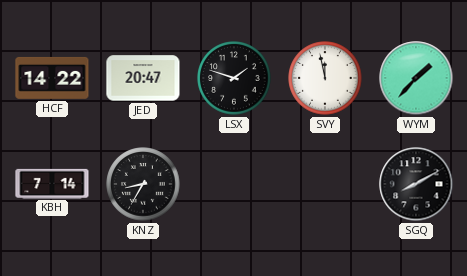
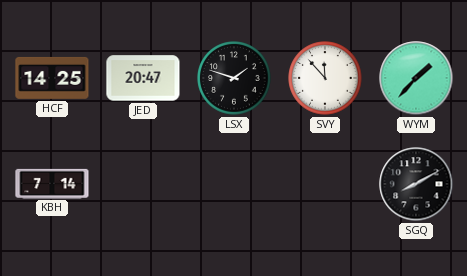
HCF: 14:22 -> 14:25 (52, 78)
SVY: 11:58 -> 11:53 (325, 78)
KNZ: 8:35 -> none (143, 184)
